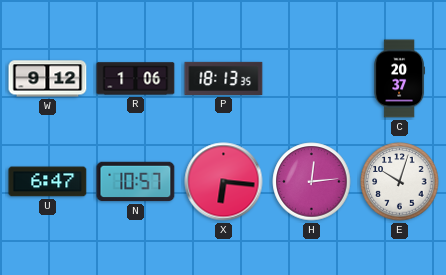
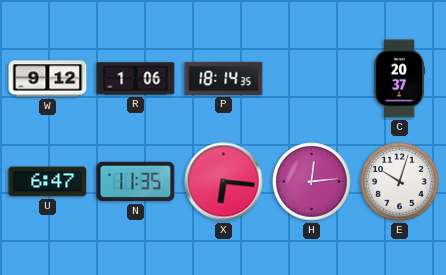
P: 18:13 -> 18:14 (224, 78)
N: 10:57 -> 11:35 (136, 182)
